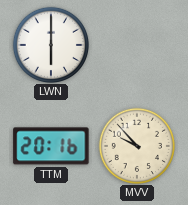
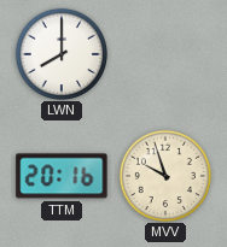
LWN: 6:00 -> 8:00 (60, 53)
MVV: 9:53 -> 9:57 (164, 175)
